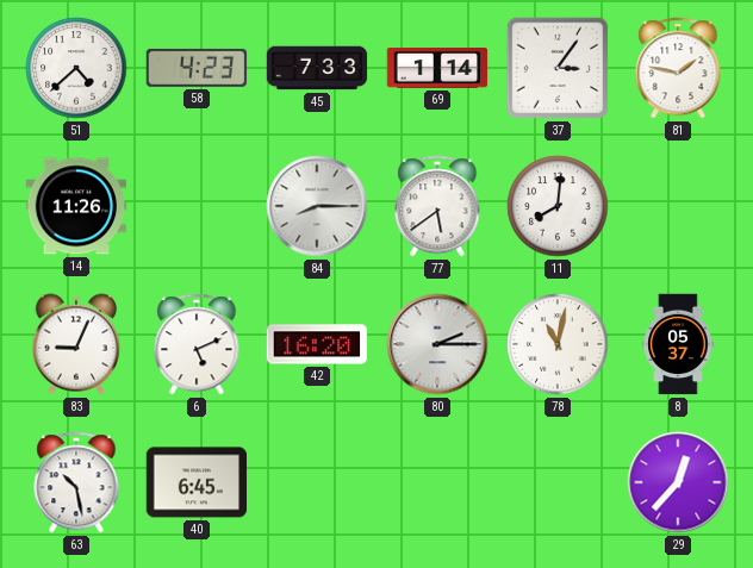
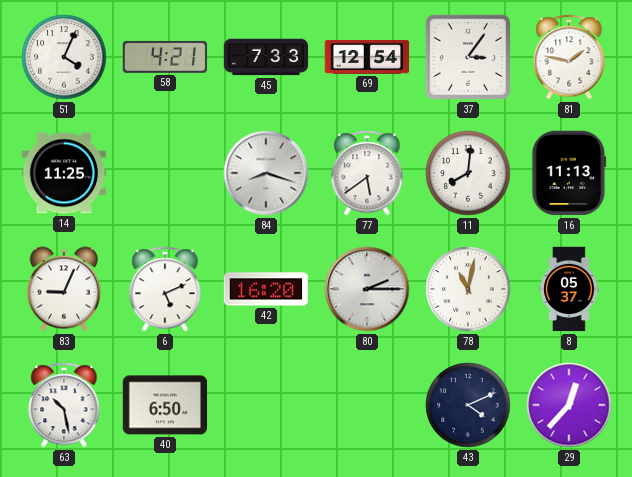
51: 4:38 -> 4:04 (64, 57)
58: 4:23 -> 4:21 (165, 57)
69: 1:14 -> 12:54 (367, 58)
14: 11:26 -> 11:25 (64, 173)
84: 8:15 -> 8:18 (266, 173)
16: none -> 11:13 (569, 173)
40: 6:45 -> 6:50 (165, 405)
43: none -> 4:11 (468, 405)
